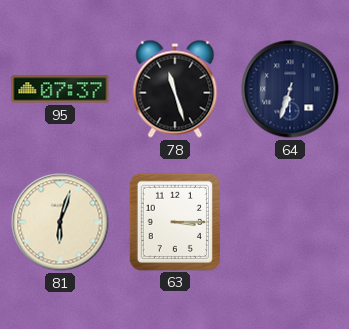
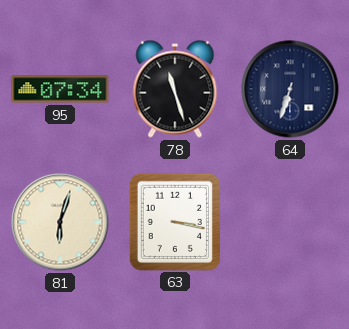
95: 07:37 -> 07:34 (60, 89)
63: 3:15 -> 3:17 (174, 221)
